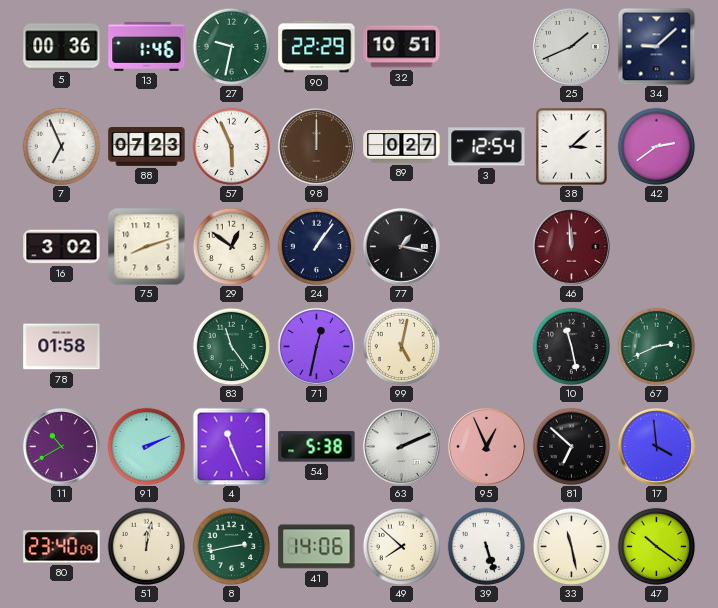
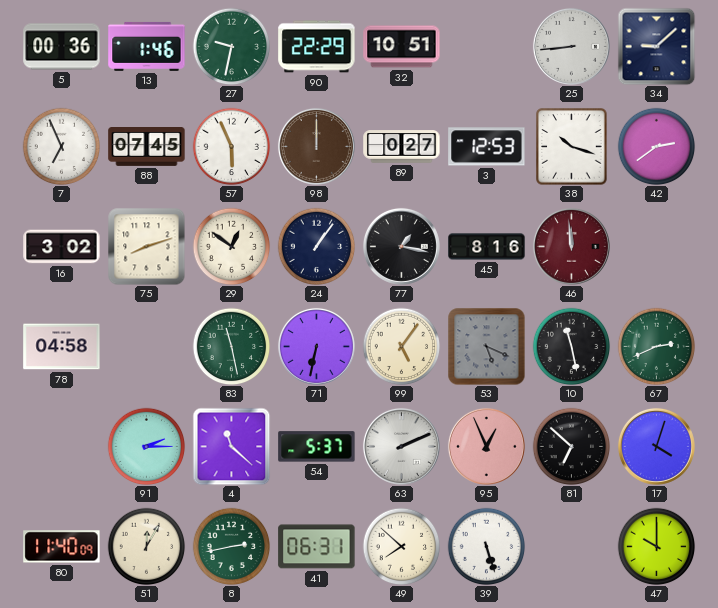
25: 1:41 -> 8:44 (571, 46)
88: 07:23 -> 07:45 (147, 147)
3: 12:54 -> 12:53 (487, 147)
38: 3:08 -> 10:18 (572, 147)
45: none -> 8:16 (487, 247)
78: 01:58 -> 04:58 (62, 347)
83: 11:24 -> 11:28 (231, 346)
71: 12:32 -> 6:32 (316, 346)
99: 5:02 -> 5:06 (401, 346)
53: none -> 5:19 (486, 346)
11: 10:40 -> none (61, 446)
91: 2:11 -> 2:15 (146, 446)
4: 11:26 -> 11:22 (231, 446)
54: 5:38 -> 5:37 (317, 447)
17: 3:59 -> 4:03 (656, 446)
80: 23:40 -> 11:40 (62, 547)
51: 12:02 -> 12:05 (146, 546)
41: 14:06 -> 06:31 (317, 547)
33: 11:28 -> none (571, 546)
47: 10:21 -> 10:00 (656, 546)
